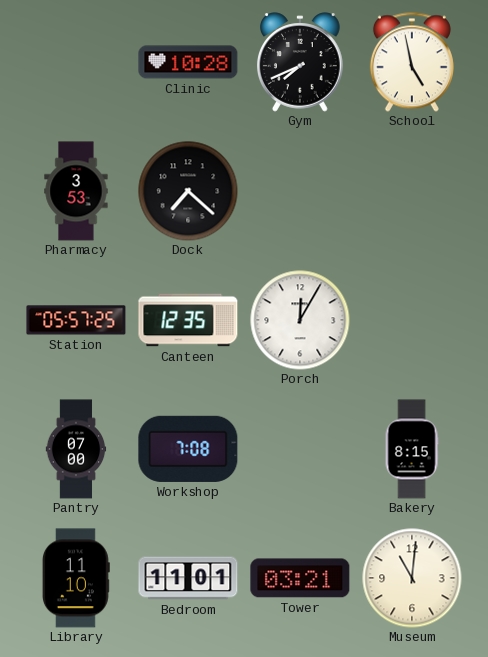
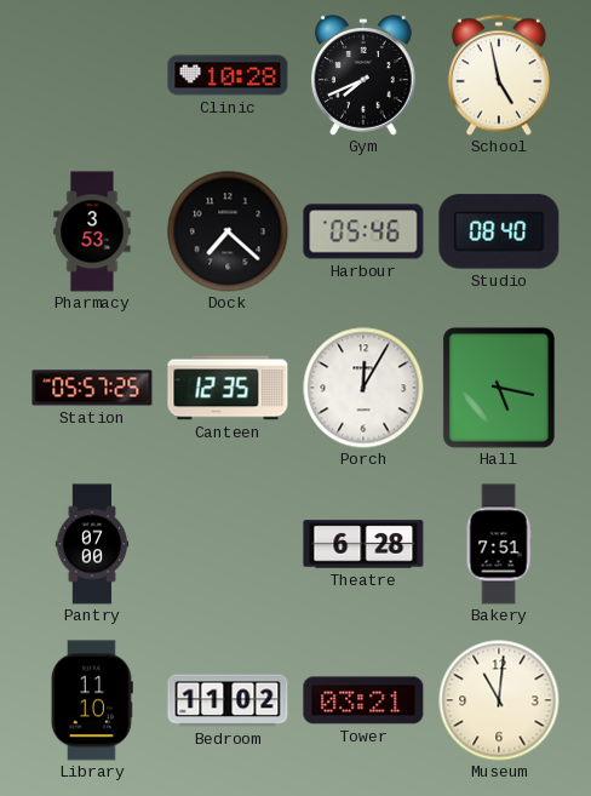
Harbour: none -> 05:46 (363, 231)
Studio: none -> 08:40 (499, 231)
Hall: none -> 5:17 (499, 388)
Workshop: 7:08 -> none (188, 449)
Theatre: none -> 6:28 (363, 544)
Bakery: 8:15 -> 7:51 (499, 544)
Bedroom: 11:01 -> 11:02 (228, 700)
